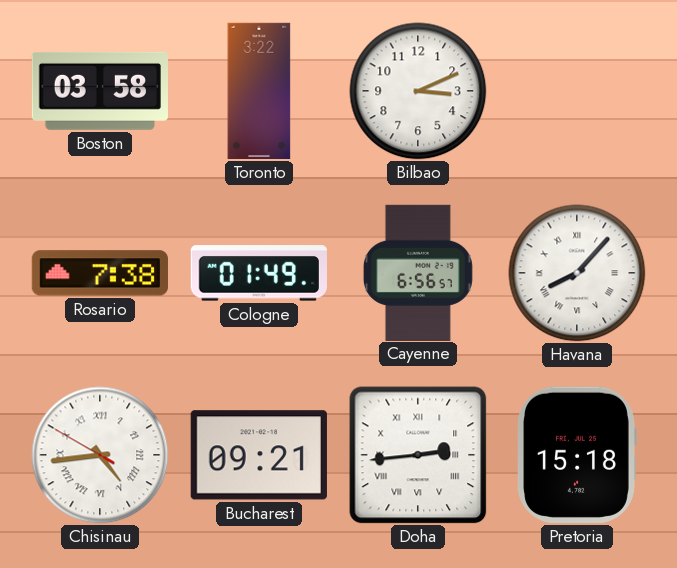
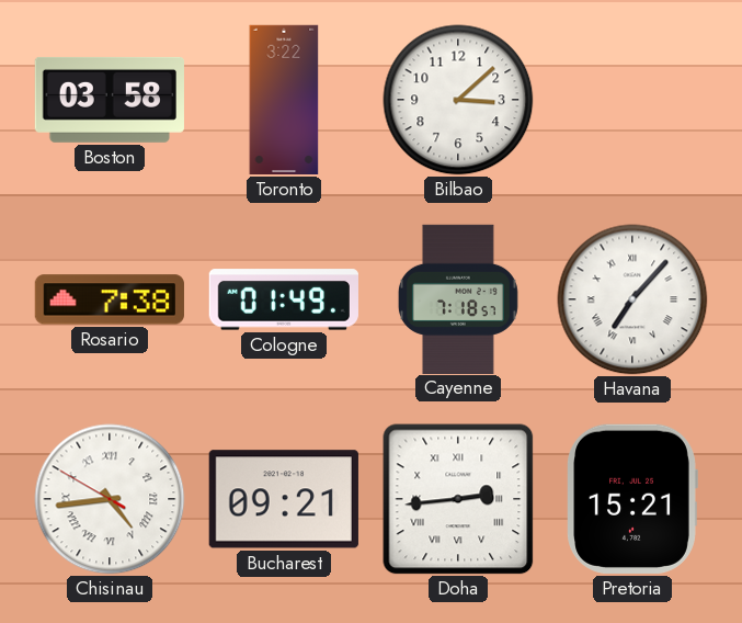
Bilbao: 3:11 -> 3:08 (458, 100)
Cayenne: 6:56 -> 7:18 (458, 298)
Havana: 8:07 -> 7:07 (632, 299)
Pretoria: 15:18 -> 15:21 (632, 499)
